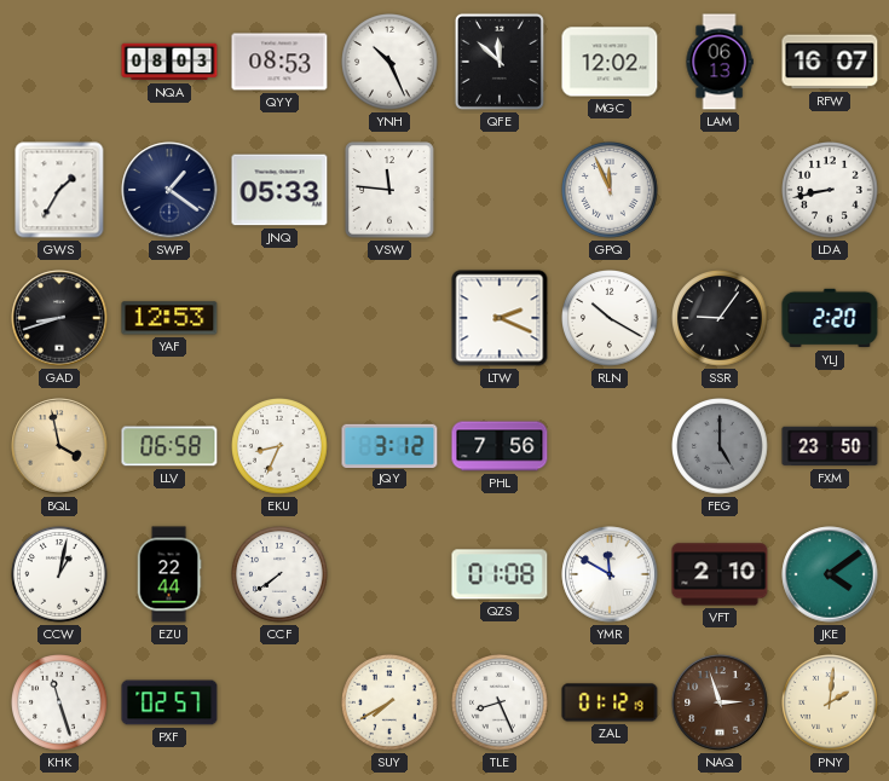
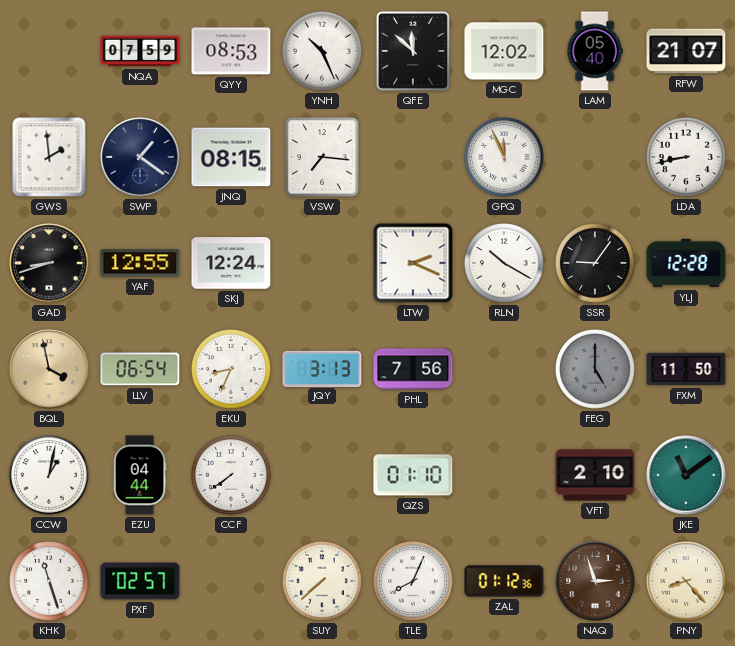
NQA: 08:03 -> 07:59 (140, 51)
LAM: 06:13 -> 05:40 (595, 51)
RFW: 16:07 -> 21:07 (686, 51)
GWS: 1:35 -> 1:59 (49, 157)
JNQ: 05:33 -> 08:15 (231, 157)
VSW: 11:46 -> 7:16 (322, 157)
YAF: 12:53 -> 12:55 (140, 263)
SKJ: none -> 12:24 (231, 263)
YLJ: 2:20 -> 12:28 (686, 263)
LLV: 06:58 -> 06:54 (140, 369)
JQY: 3:12 -> 3:13 (322, 368)
FXM: 23:50 -> 11:50 (686, 369)
EZU: 22:44 -> 04:44 (140, 475)
QZS: 01:08 -> 01:10 (413, 475)
YMR: 11:50 -> none (610, 574)
JKE: 4:09 -> 11:09 (686, 475)
SUY: 7:40 -> 7:38 (322, 581)
TLE: 8:26 -> 8:04 (413, 581)
ZAL: 01:12:19 -> 01:12:36 (504, 581)
PNY: 2:01 -> 8:23 (686, 581)
